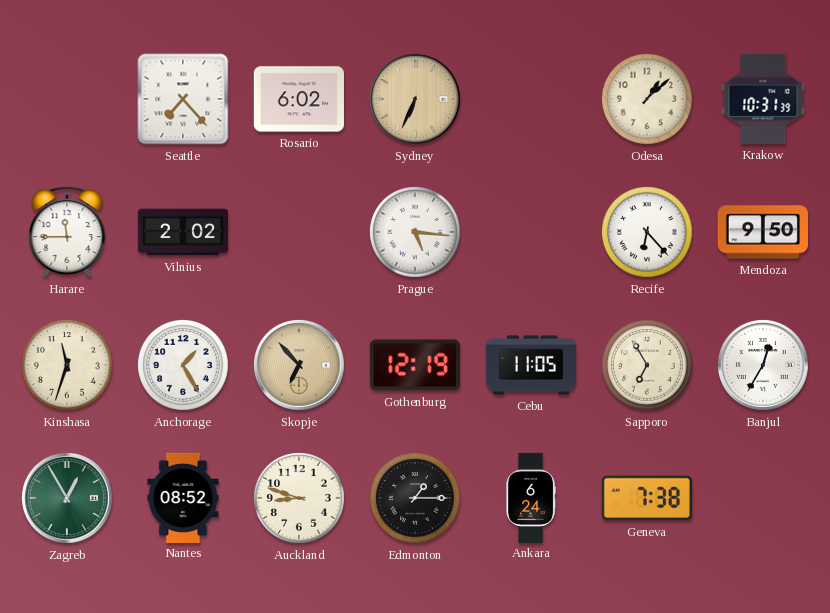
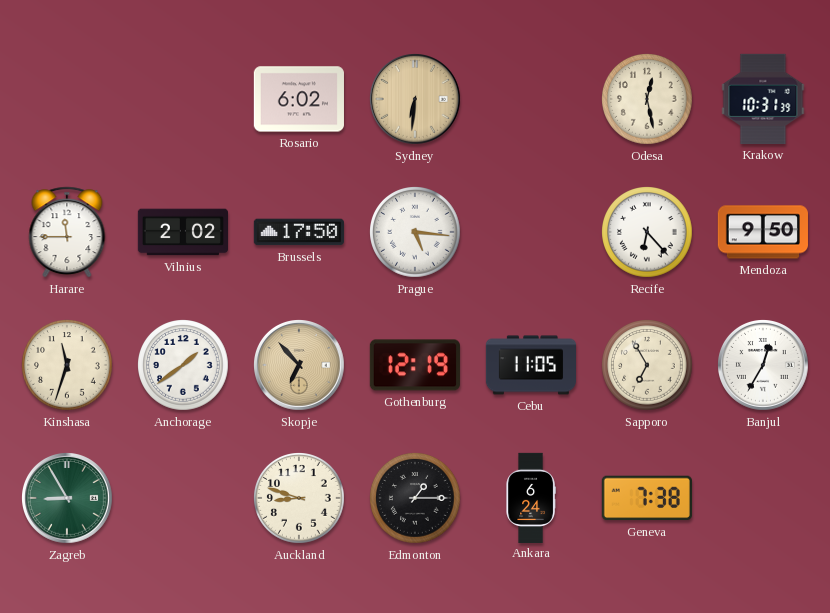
Seattle: 7:23 -> none (183, 99)
Sydney: 6:34 -> 6:31 (416, 100)
Odesa: 1:08 -> 12:28 (647, 99)
Brussels: none -> 17:50 (299, 232)
Anchorage: 1:25 -> 1:39 (183, 365)
Zagreb: 12:55 -> 8:55 (68, 499)
Nantes: 08:52 -> none (183, 497)
